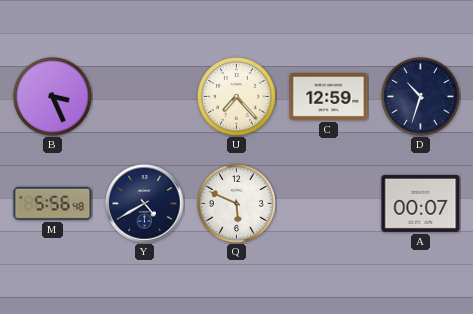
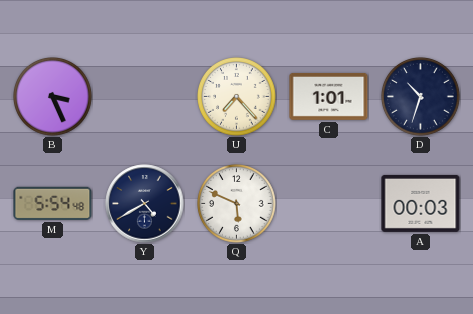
C: 12:59 -> 1:01 (329, 96)
M: 5:56 -> 5:54 (53, 203)
A: 00:07 -> 00:03 (421, 203)
